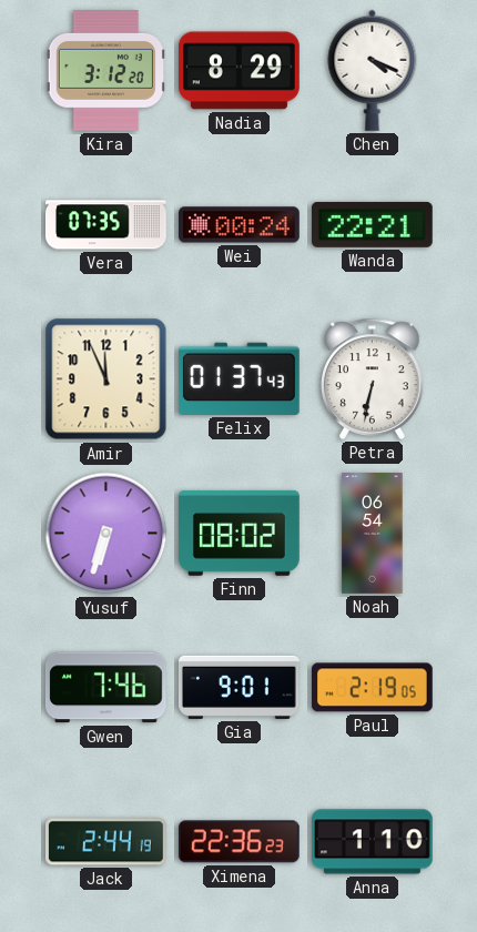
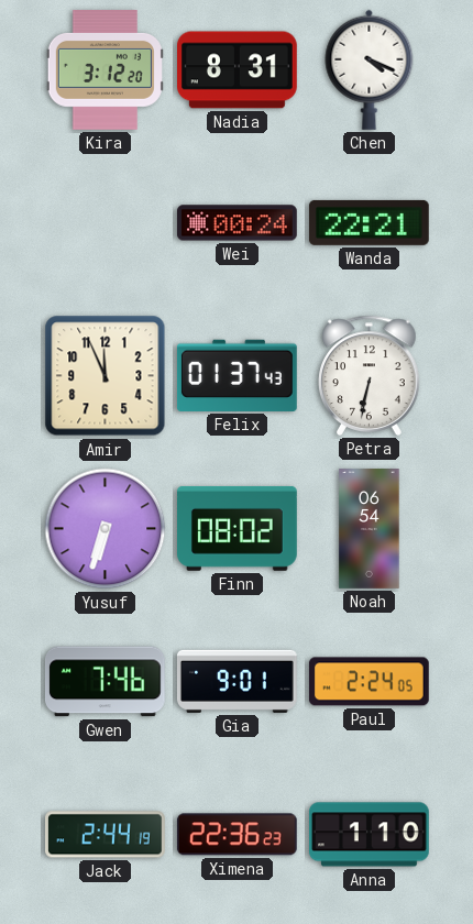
Nadia: 8:29 -> 8:31 (238, 70)
Vera: 07:35 -> none (106, 225)
Paul: 2:19 -> 2:24 (369, 682)
